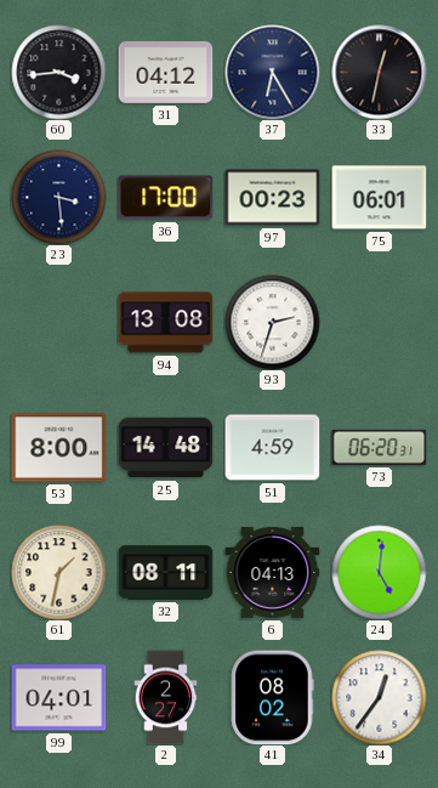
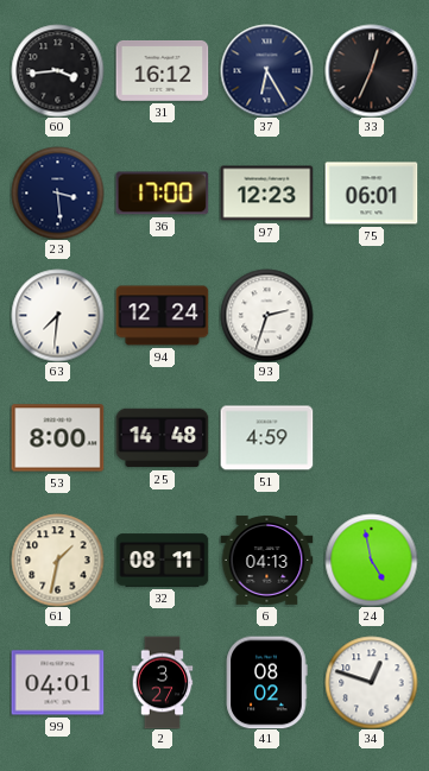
31: 04:12 -> 16:12 (162, 70)
33: 12:32 -> 12:34 (371, 70)
97: 00:23 -> 12:23 (266, 194)
63: none -> 7:31 (57, 315)
94: 13:08 -> 12:24 (162, 316)
73: 06:20 -> none (379, 447)
24: 5:01 -> 4:58 (371, 560)
2: 2:27 -> 3:27 (163, 682)
34: 12:36 -> 12:48 (371, 682)
